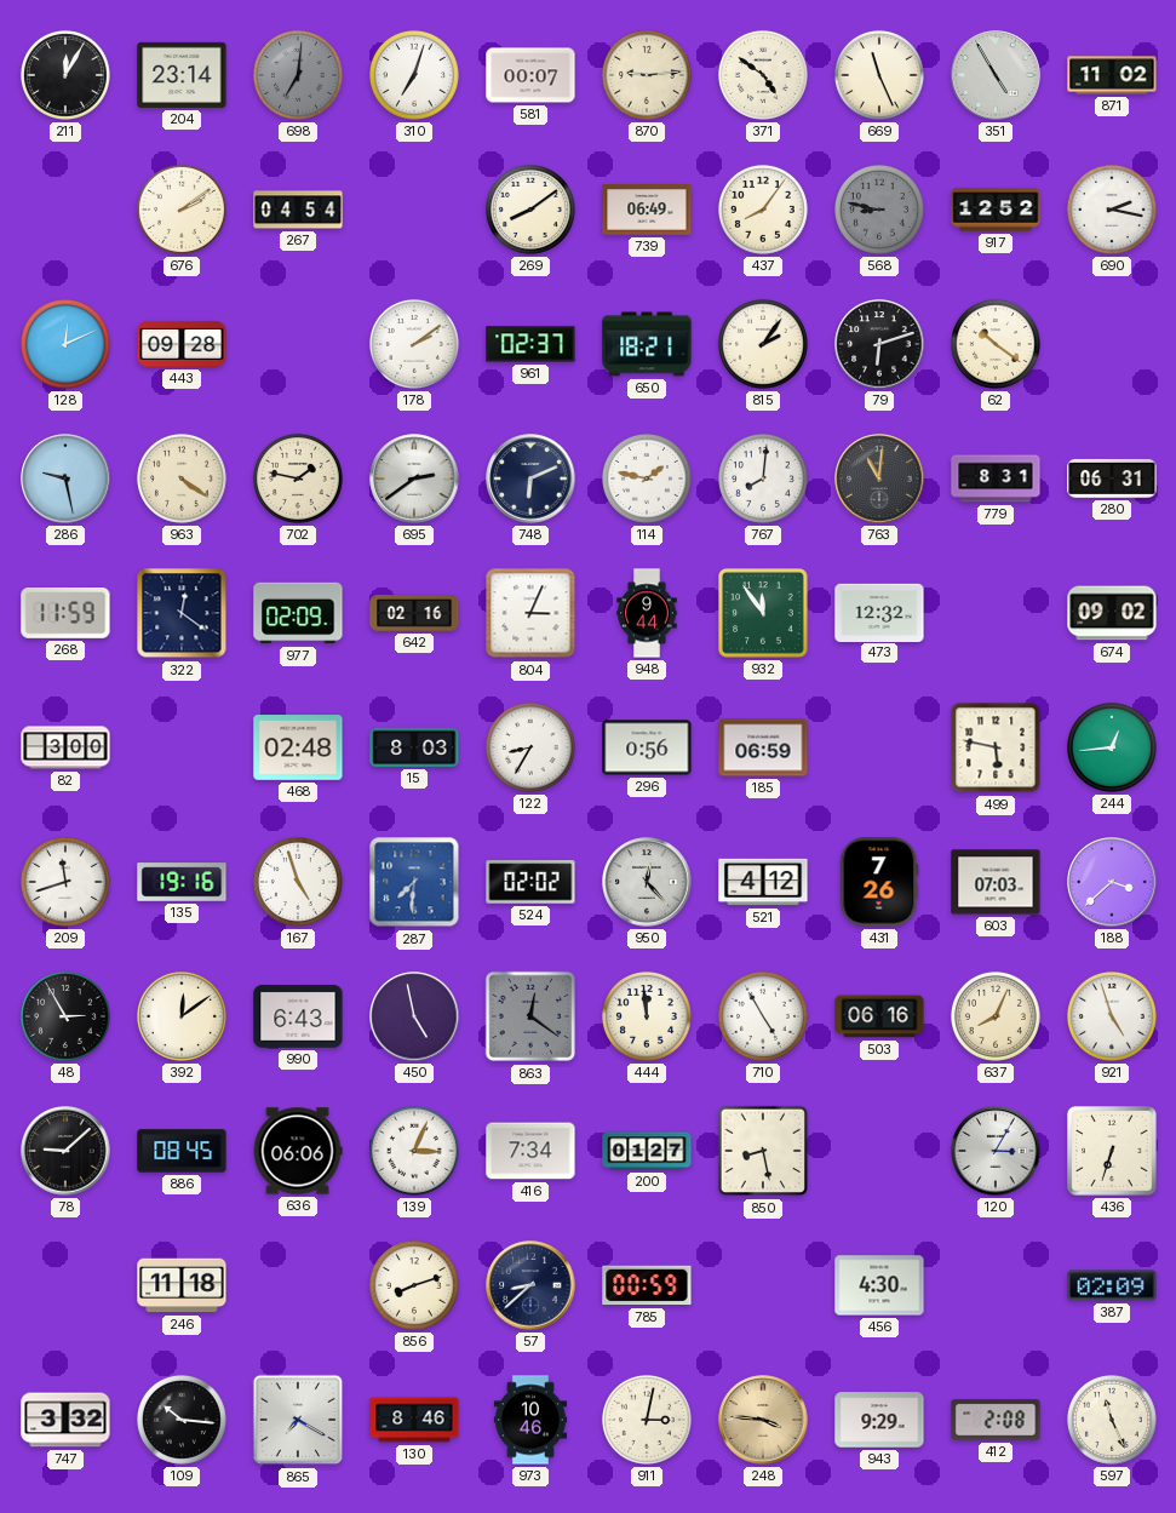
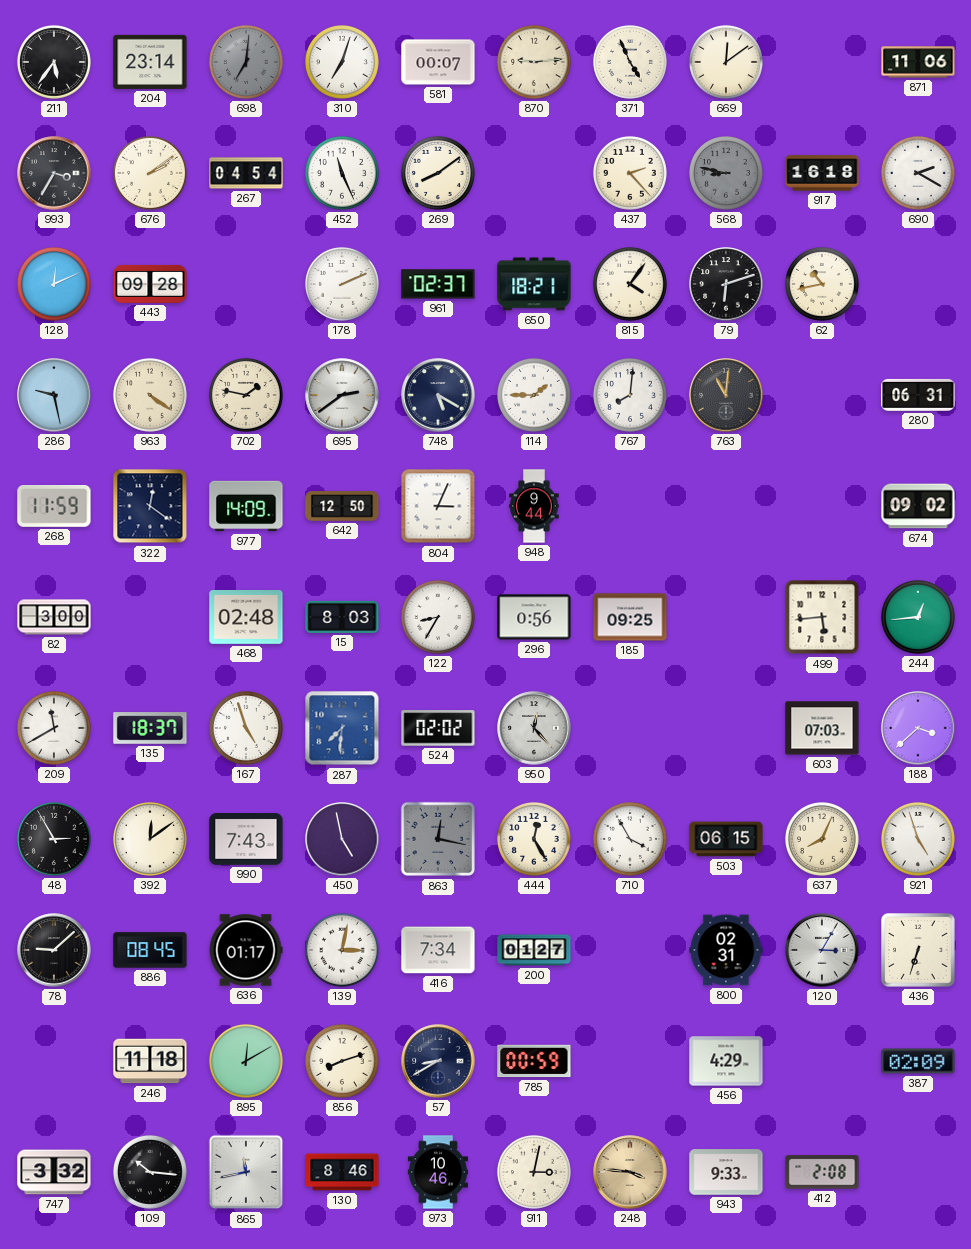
211: 12:05 -> 5:36 (54, 62)
371: 4:51 -> 4:56 (630, 62)
669: 11:26 -> 12:09 (726, 62)
351: 4:55 -> none (996, 75)
871: 11:02 -> 11:06 (918, 62)
993: none -> 3:35 (54, 173)
452: none -> 11:26 (342, 173)
739: 06:49 -> none (647, 210)
437: 8:06 -> 2:23 (630, 173)
917: 12:52 -> 16:18 (822, 173)
690: 2:17 -> 2:20 (918, 173)
178: 2:09 -> 2:11 (342, 284)
815: 2:06 -> 4:06 (630, 284)
62: 10:21 -> 10:43 (822, 284)
748: 6:11 -> 5:20 (438, 395)
114: 1:47 -> 1:45 (534, 395)
779: 8:31 -> none (996, 478)
977: 02:09 -> 14:09 (246, 506)
642: 02:16 -> 12:50 (342, 506)
932: 11:54 -> none (764, 614)
473: 12:32 -> none (879, 612)
185: 06:59 -> 09:25 (630, 617)
499: 5:47 -> 5:44 (822, 617)
209: 11:42 -> 11:40 (54, 728)
135: 19:16 -> 18:37 (150, 728)
521: 4:12 -> none (763, 882)
431: 7:26 -> none (879, 882)
990: 6:43 -> 7:43 (246, 839)
863: 12:21 -> 12:17 (438, 839)
444: 11:59 -> 12:25 (534, 839)
710: 4:55 -> 3:55 (630, 839)
503: 06:16 -> 06:15 (726, 839)
636: 06:06 -> 01:17 (246, 950)
139: 3:04 -> 3:02 (342, 950)
850: 8:28 -> none (763, 1151)
800: none -> 02:31 (726, 950)
895: none -> 12:10 (246, 1061)
57: 8:38 -> 8:40 (438, 1061)
456: 4:30 -> 4:29 (726, 1061)
865: 7:20 -> 11:43 (246, 1172)
943: 9:29 -> 9:33 (726, 1172)
597: 11:26 -> none (1112, 1420)
